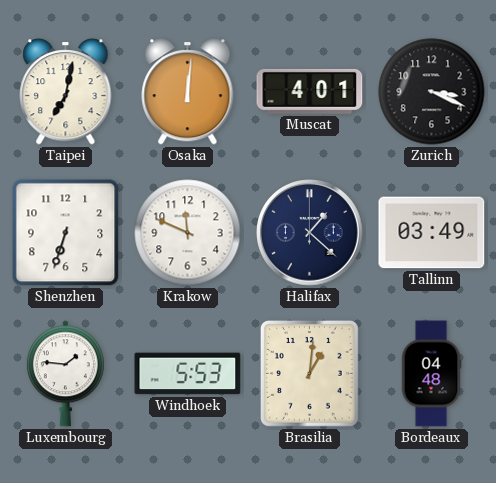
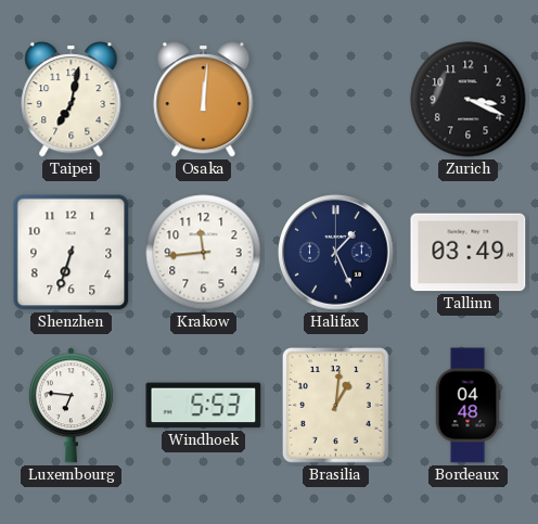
Muscat: 4:01 -> none (310, 91)
Krakow: 11:49 -> 11:44 (204, 253)
Halifax: 1:22 -> 1:26 (336, 253)
Luxembourg: 1:46 -> 6:46 (71, 406)
